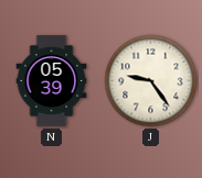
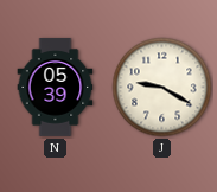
J: 9:24 -> 9:20 (162, 88)
